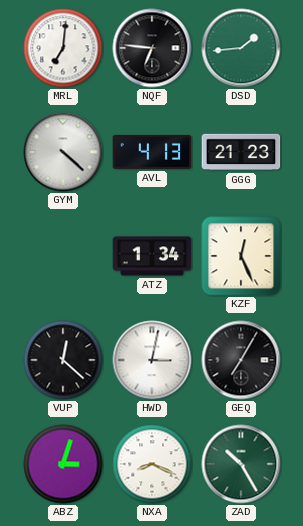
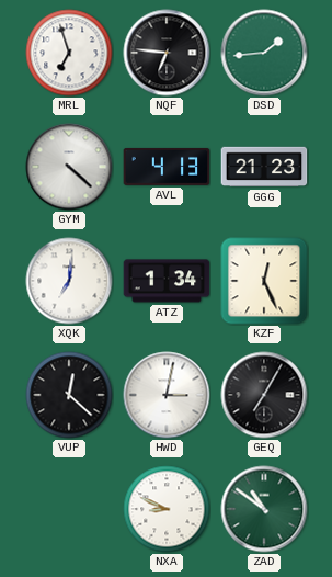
MRL: 7:01 -> 6:57 (69, 53)
XQK: none -> 7:01 (69, 281)
ABZ: 3:03 -> none (63, 464)
NXA: 8:19 -> 8:49 (167, 509)
ZAD: 10:25 -> 10:51 (264, 509)
